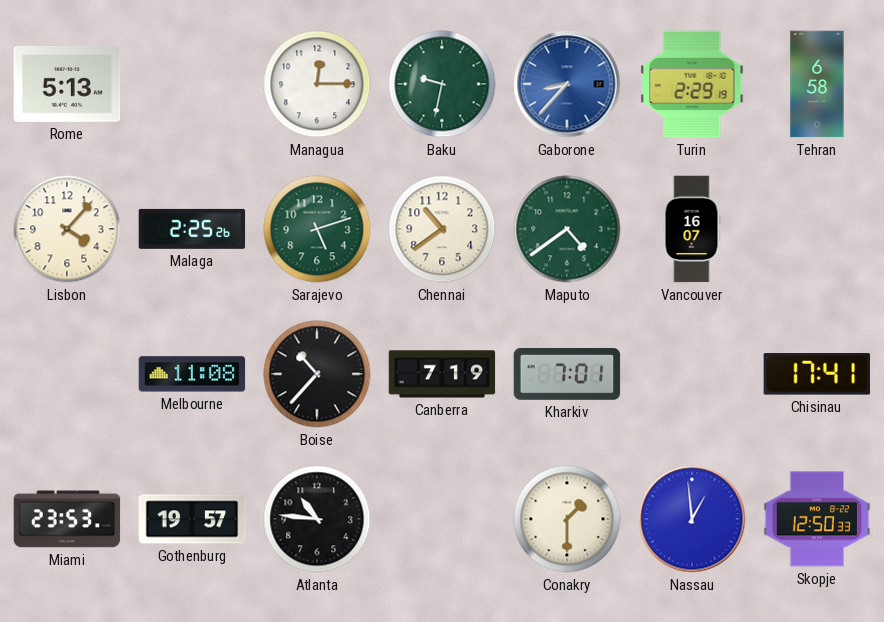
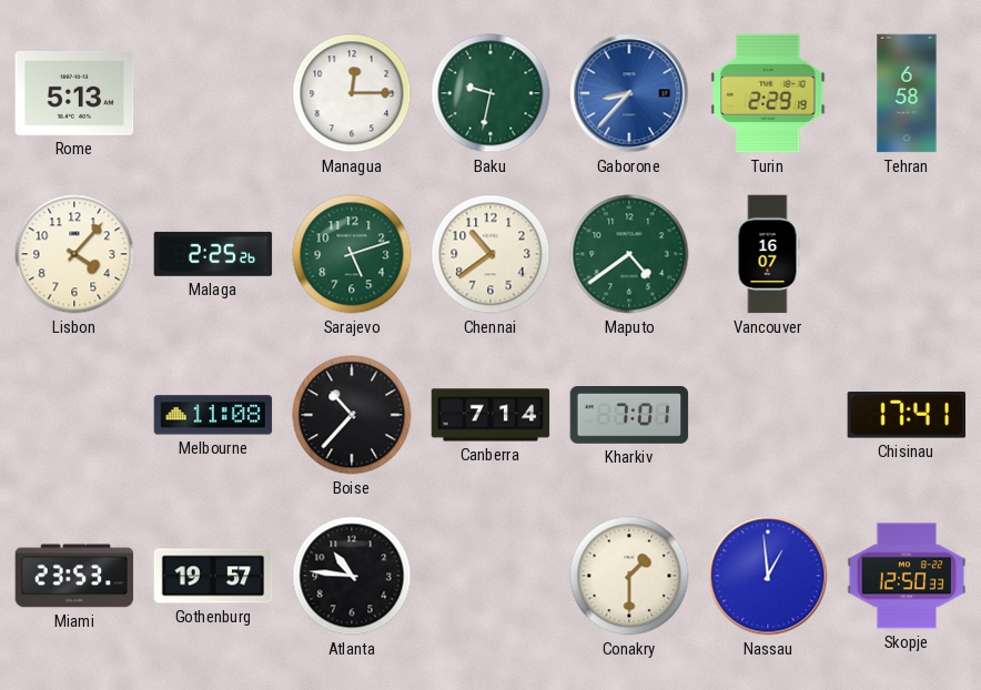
Canberra: 7:19 -> 7:14 (490, 415)
